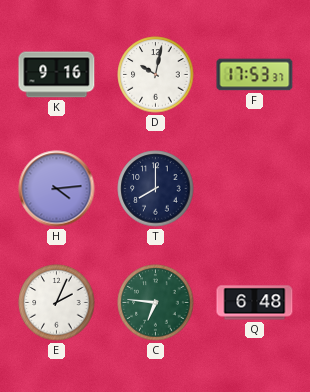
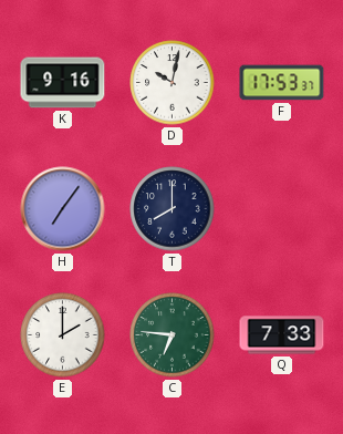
H: 4:14 -> 7:06 (63, 209)
E: 2:04 -> 2:00 (63, 335)
Q: 6:48 -> 7:33 (282, 335)
